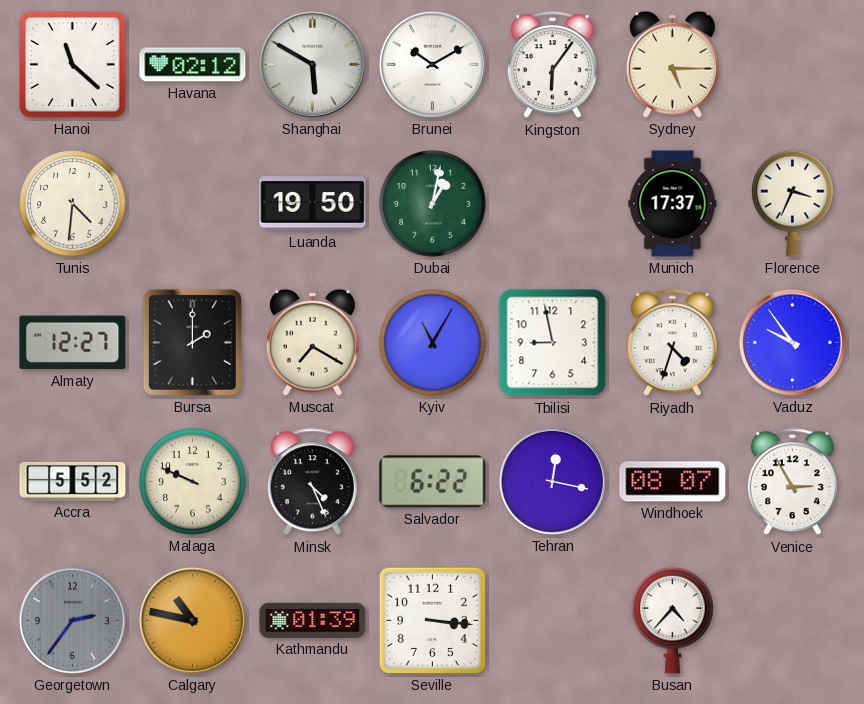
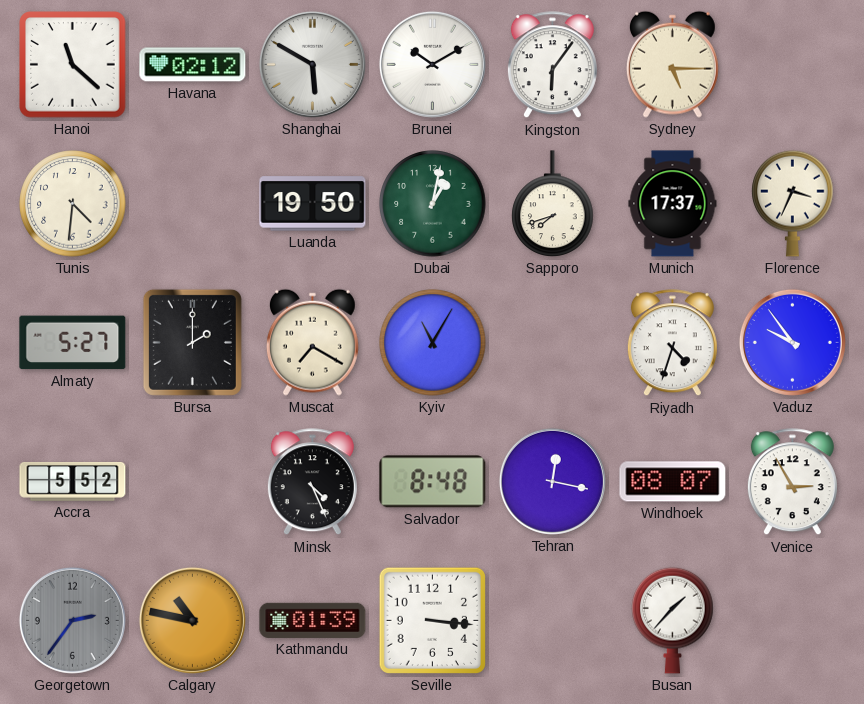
Sapporo: none -> 7:42 (553, 204)
Almaty: 12:27 -> 5:27 (73, 343)
Tbilisi: 8:58 -> none (553, 343)
Malaga: 9:49 -> none (193, 482)
Salvador: 6:22 -> 8:48 (433, 482)
Busan: 4:37 -> 1:37 (673, 620)
